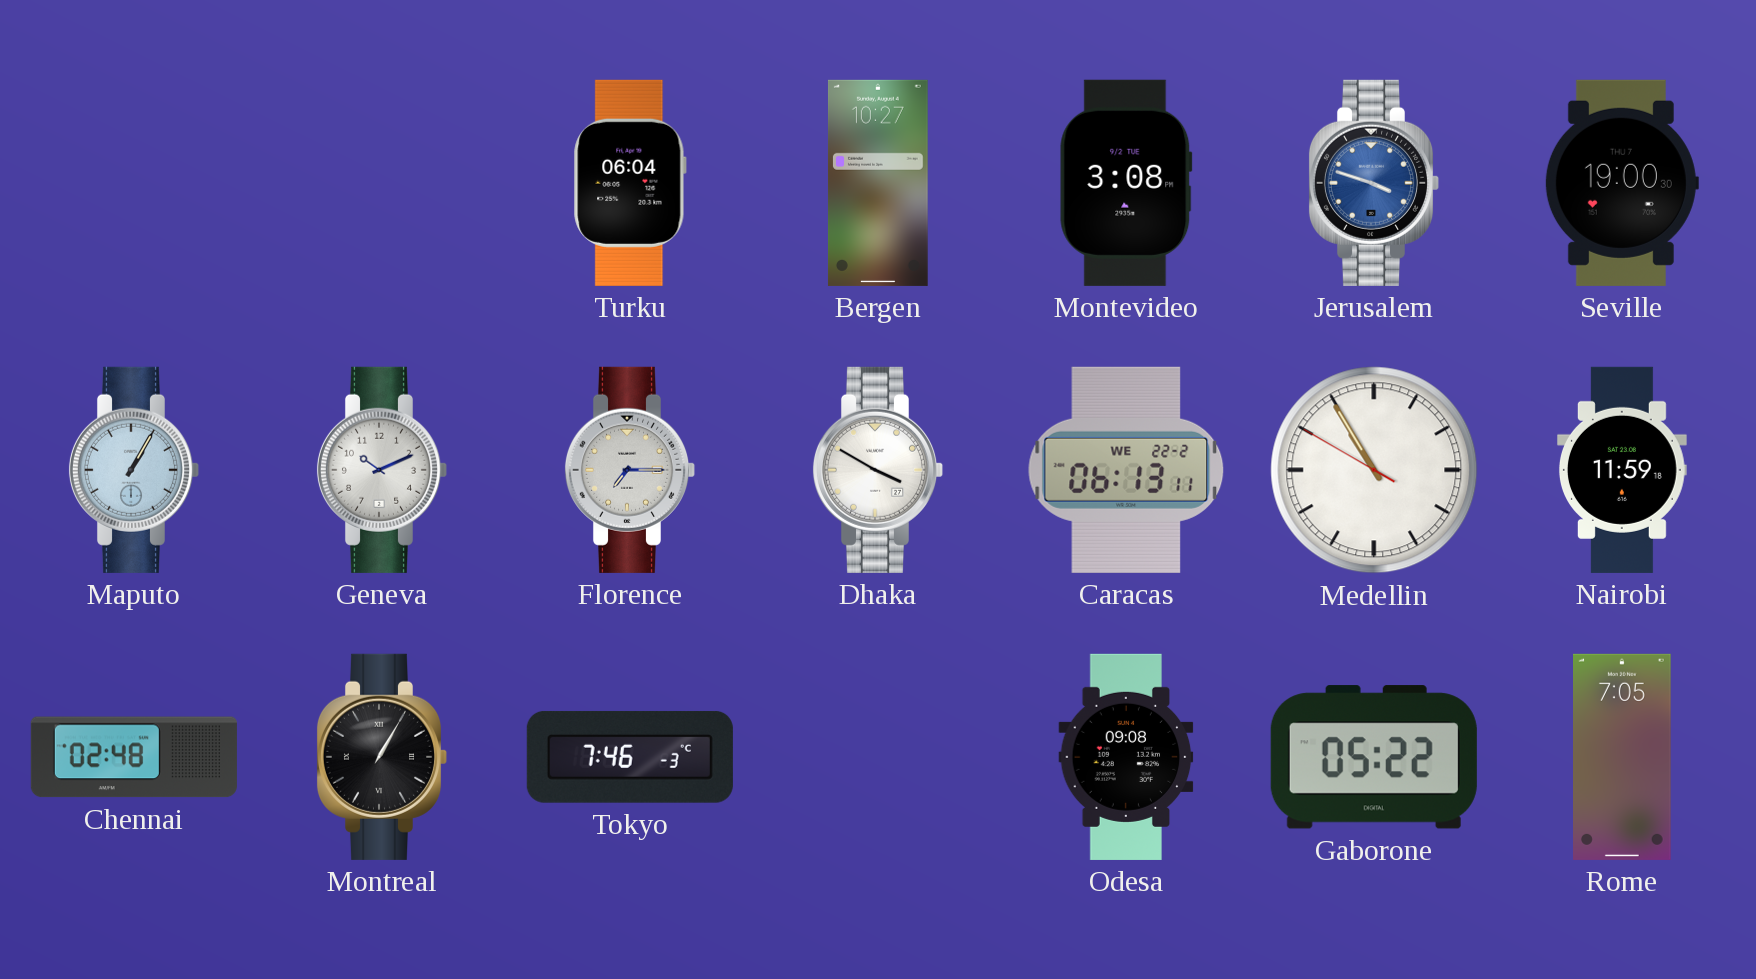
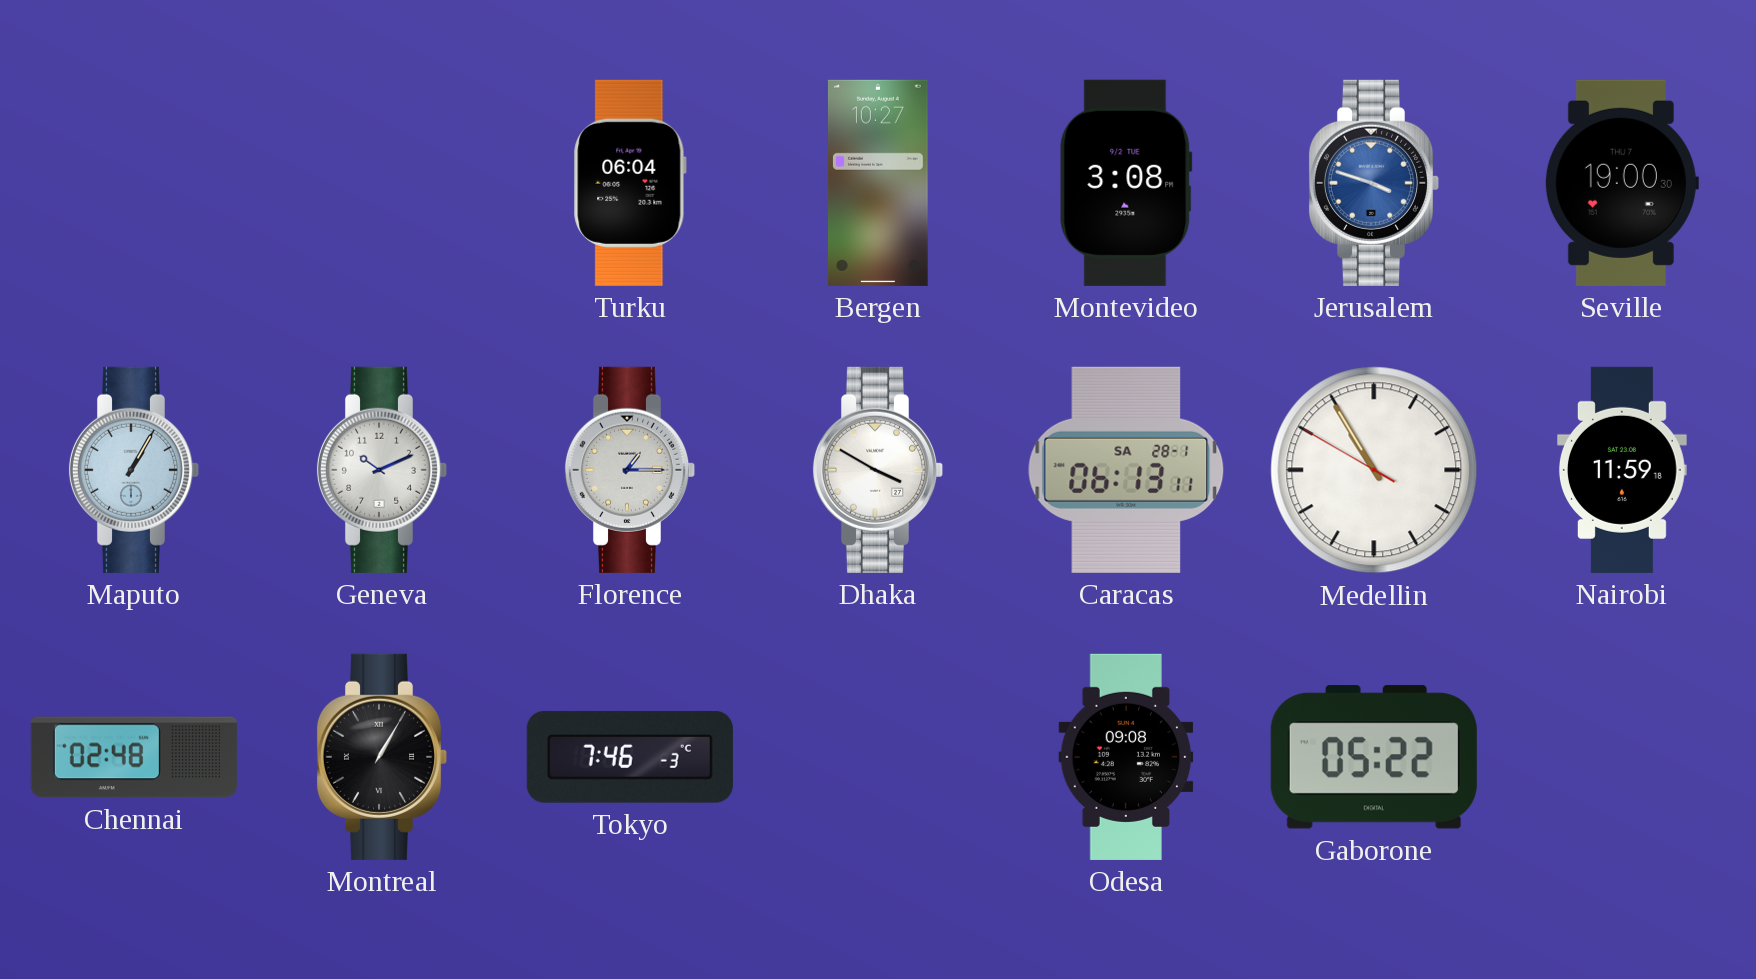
Florence: 7:15 -> 1:15 (630, 470)
Caracas date: WE 22-2 -> SA 28-1 (1126, 470)
Rome: 7:05 -> none (1623, 757)
